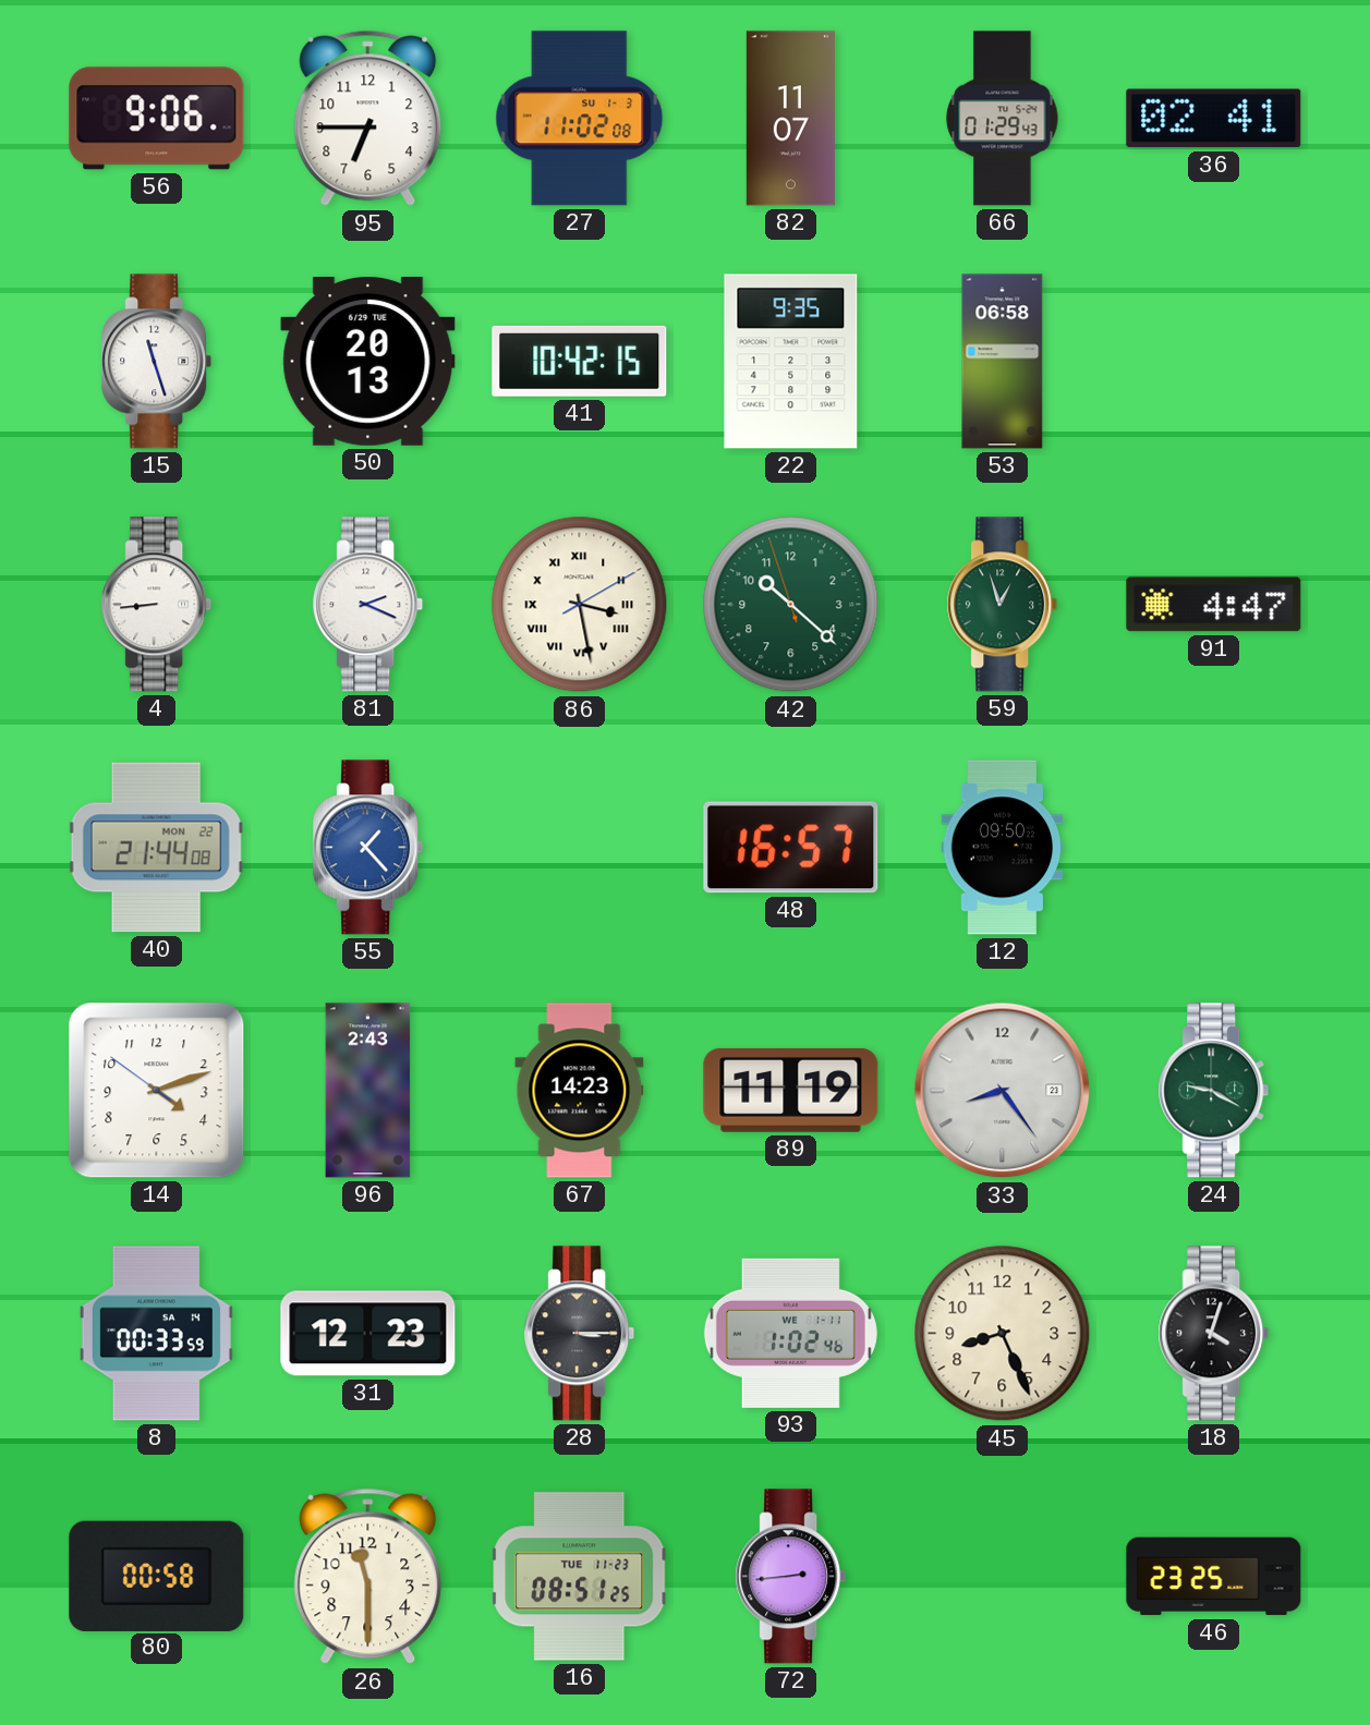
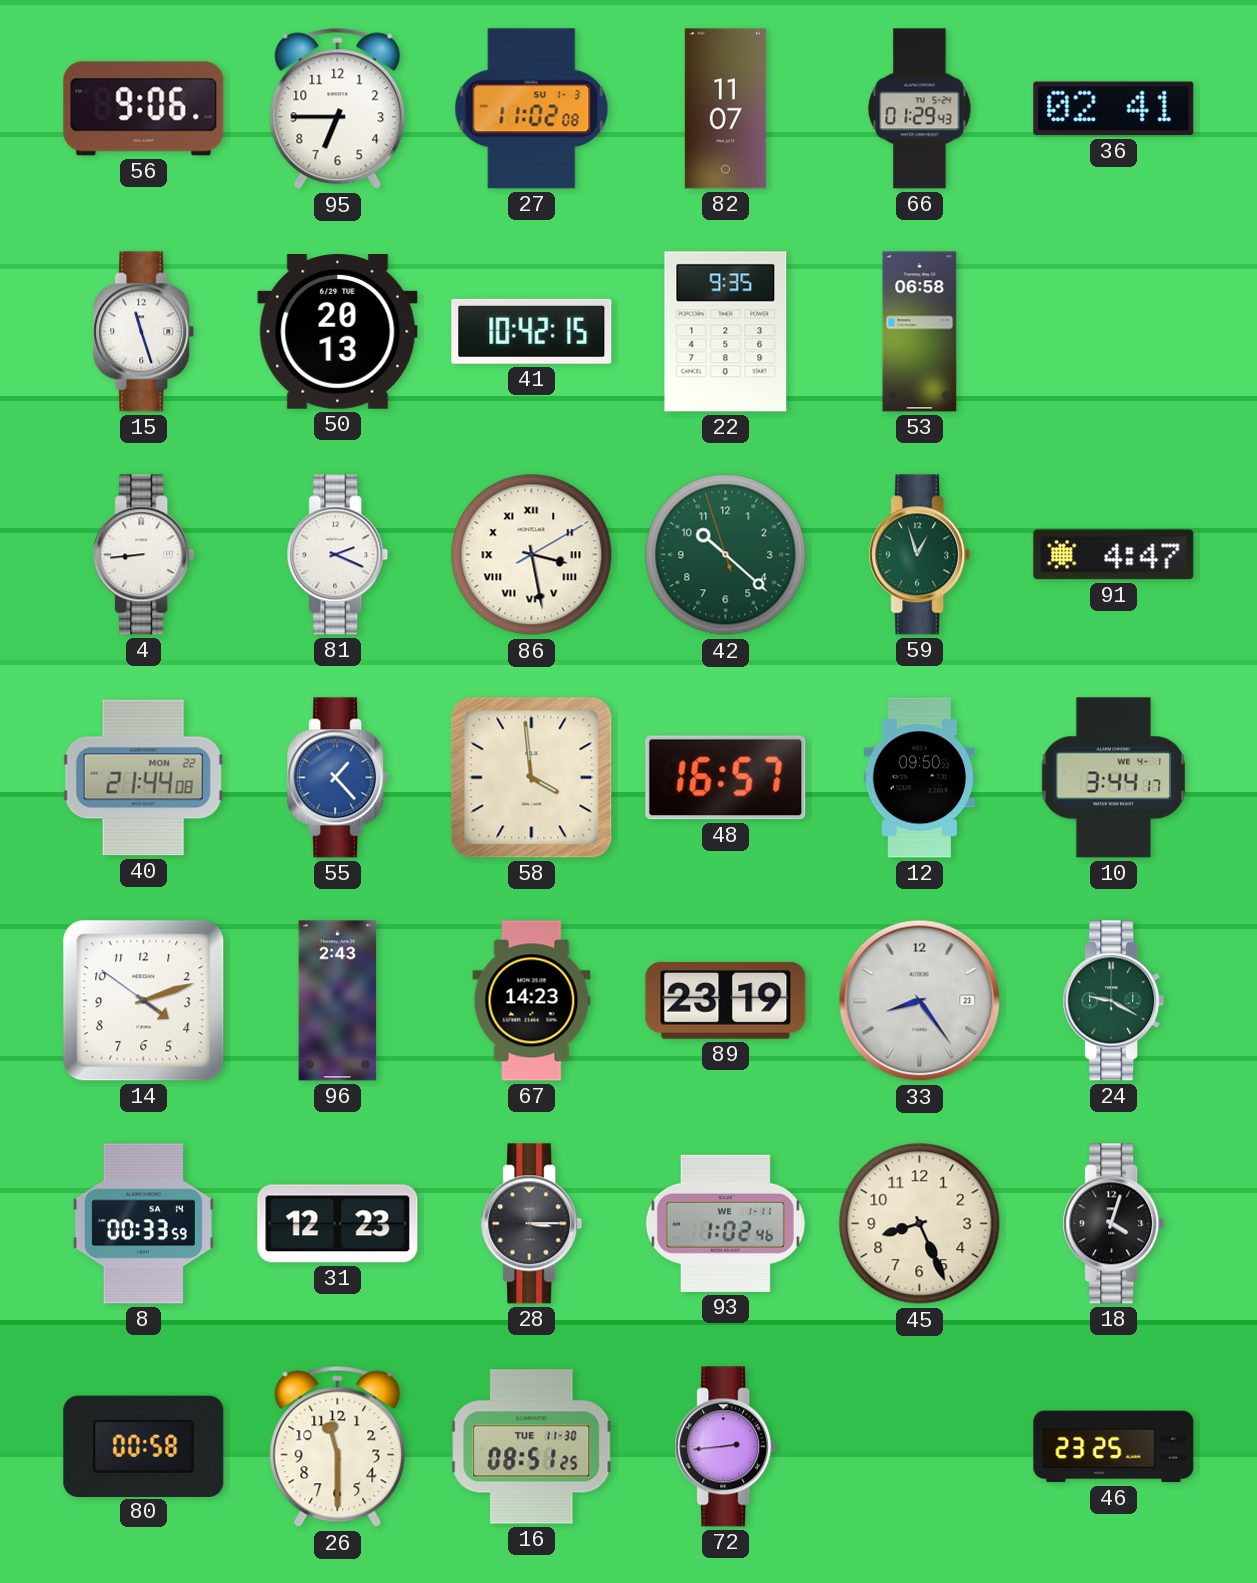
58: none -> 3:59 (532, 778)
10: none -> 3:44 (1114, 778)
89: 11:19 -> 23:19 (726, 1000)
16 date: TUE 11-23 -> TUE 11-30 (532, 1447)
